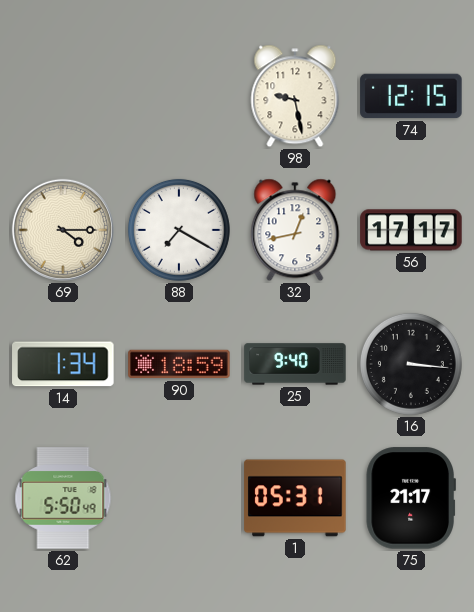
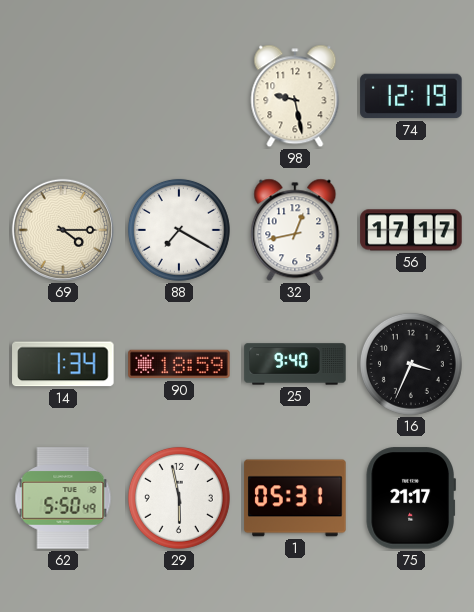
74: 12:15 -> 12:19 (411, 96)
16: 3:16 -> 3:34 (411, 364)
29: none -> 5:58 (179, 498)
